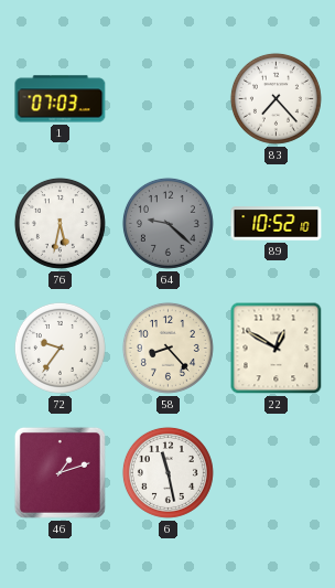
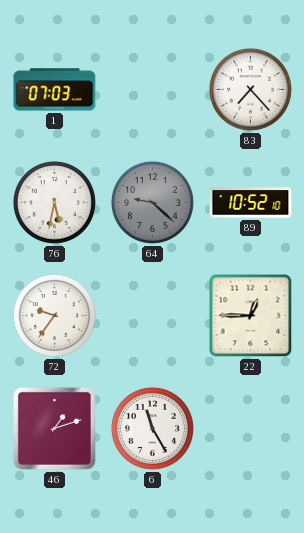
58: 8:23 -> none (167, 348)
22: 12:50 -> 12:45 (251, 316)
6: 11:28 -> 11:25 (152, 428)
